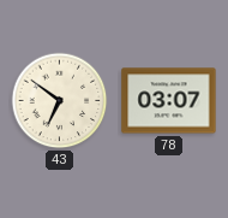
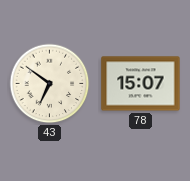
78: 03:07 -> 15:07 (141, 84)
